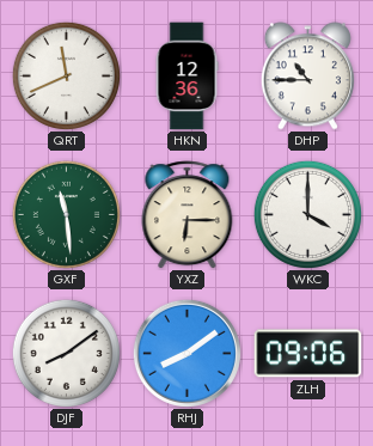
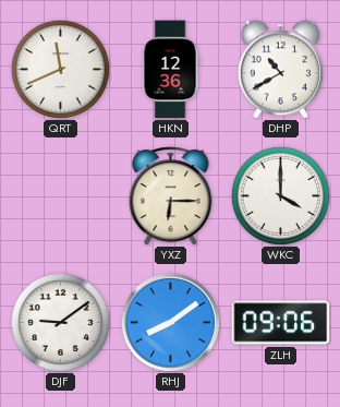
DHP: 10:45 -> 10:40 (280, 70)
GXF: 11:29 -> none (66, 214)
DJF: 8:09 -> 9:09 (60, 322)
